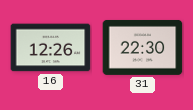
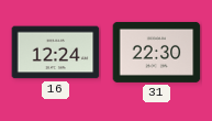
16: 12:26 -> 12:24 (56, 53)
